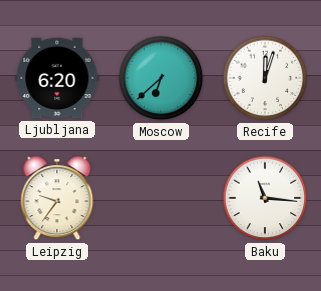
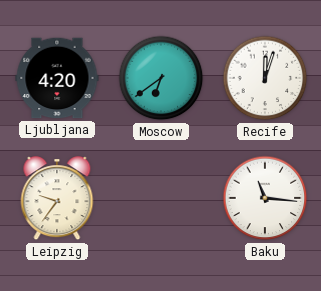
Ljubljana: 6:20 -> 4:20 (57, 78)
Moscow: 6:38 -> 6:39 (161, 78)
